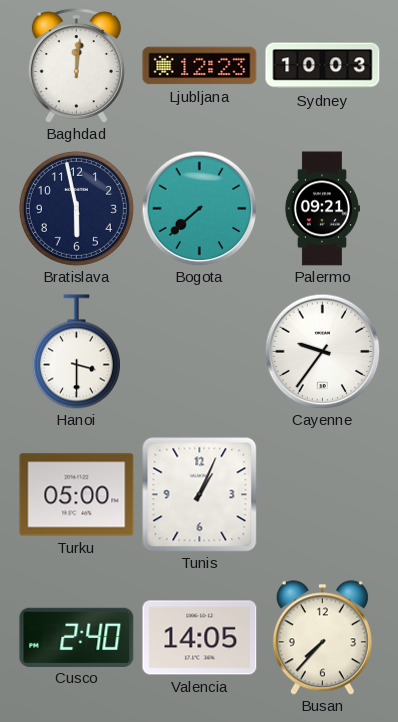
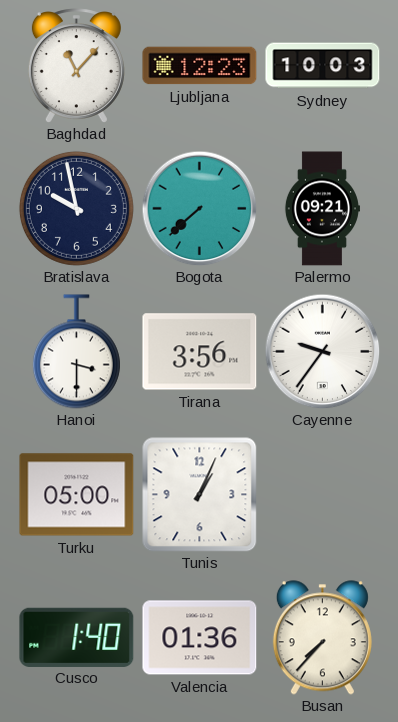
Baghdad: 12:01 -> 11:07 (76, 65)
Bratislava: 5:58 -> 9:58 (76, 208)
Tirana: none -> 3:56 (200, 352)
Cusco: 2:40 -> 1:40 (77, 637)
Valencia: 14:05 -> 01:36 (200, 638)
